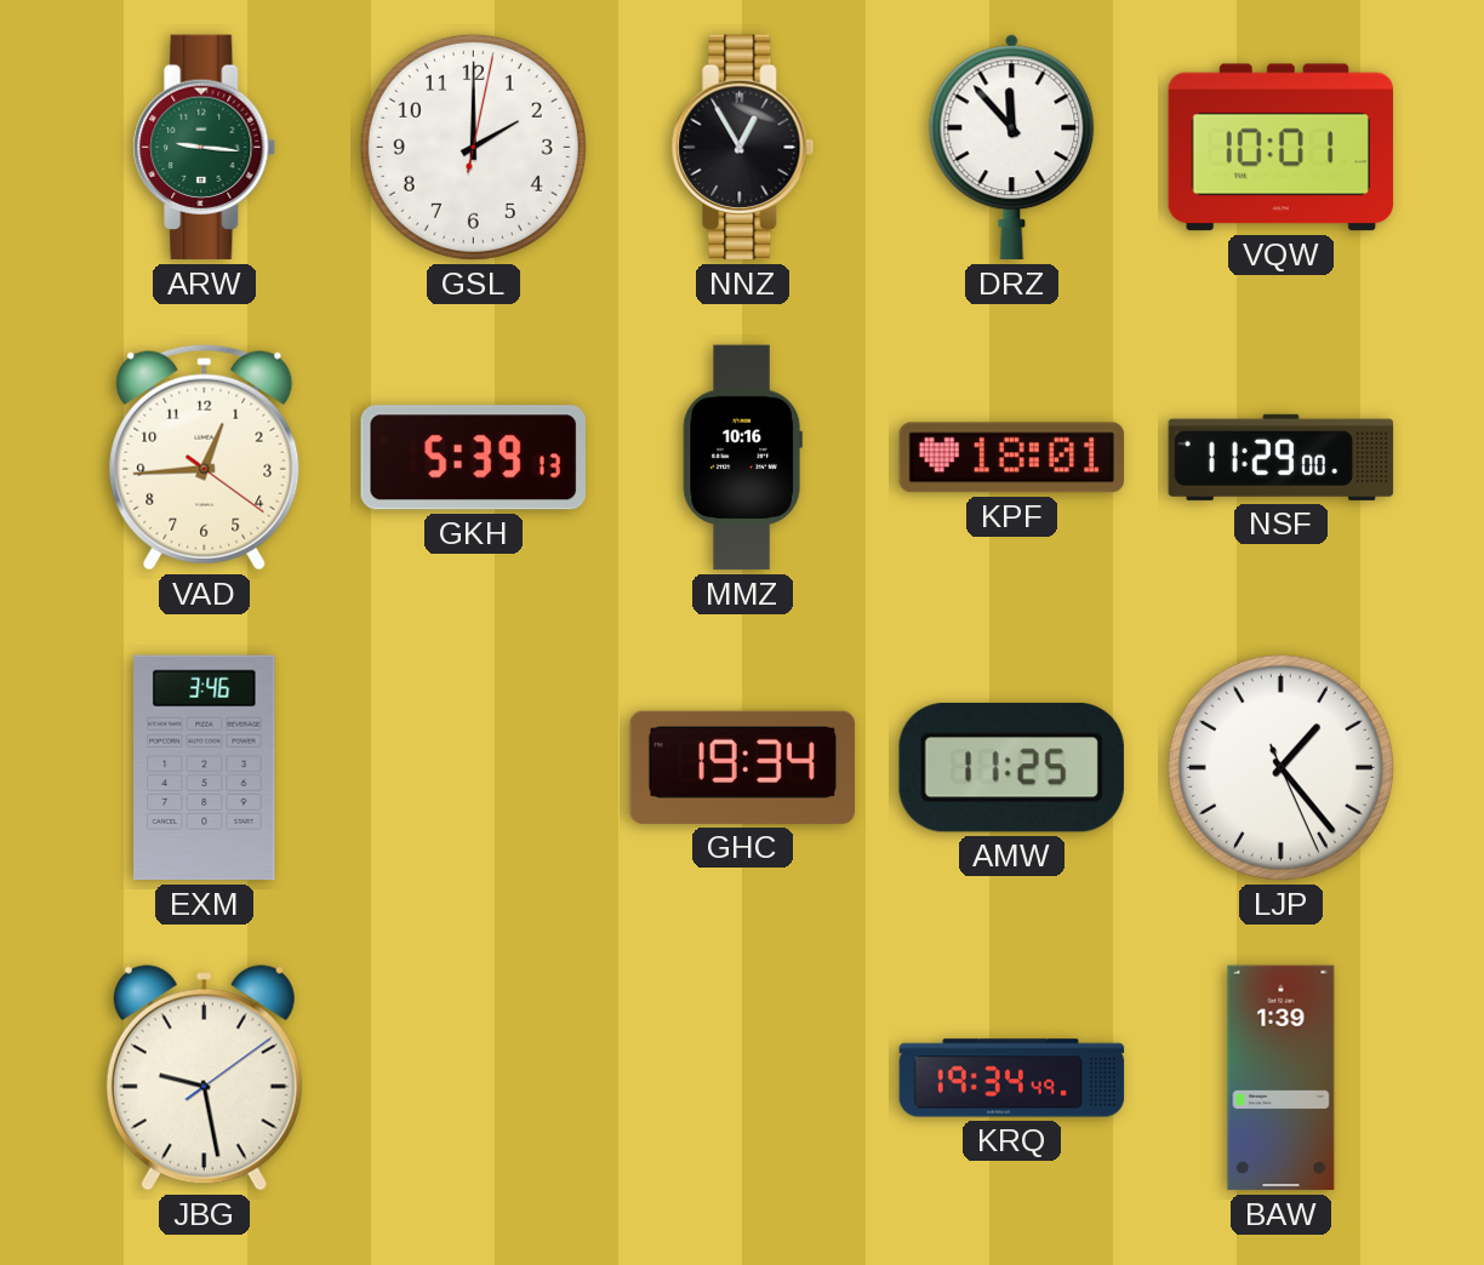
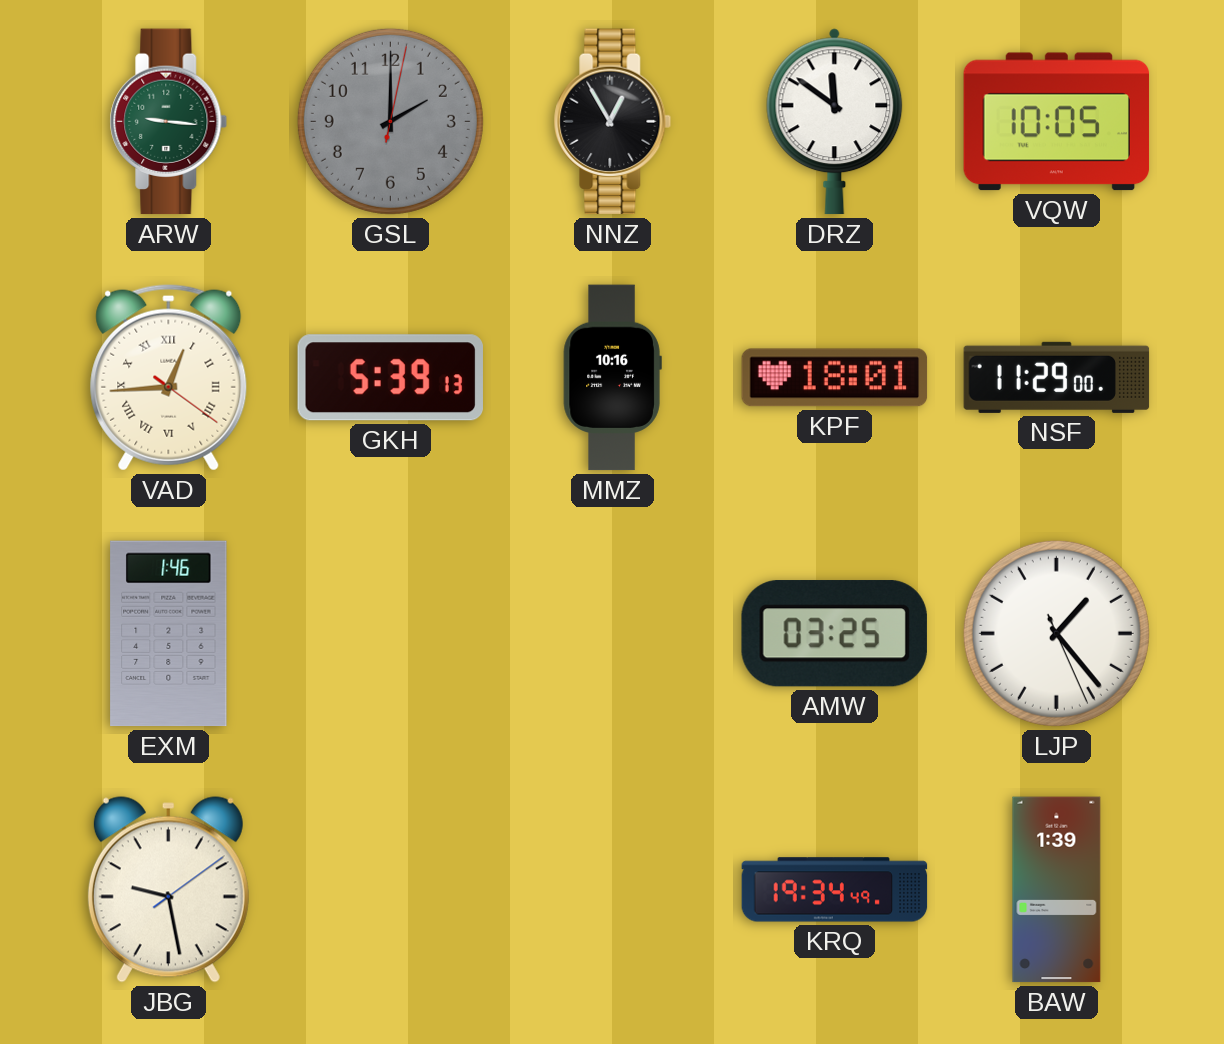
GSL dial: white -> grey (390, 121)
DRZ: 11:53 -> 11:51 (835, 122)
VQW: 10:01 -> 10:05 (1057, 122)
VAD numerals: Arabic -> Roman (169, 377)
EXM: 3:46 -> 1:46 (169, 634)
GHC: 19:34 -> none (743, 767)
AMW: 11:25 -> 03:25 (834, 634)
